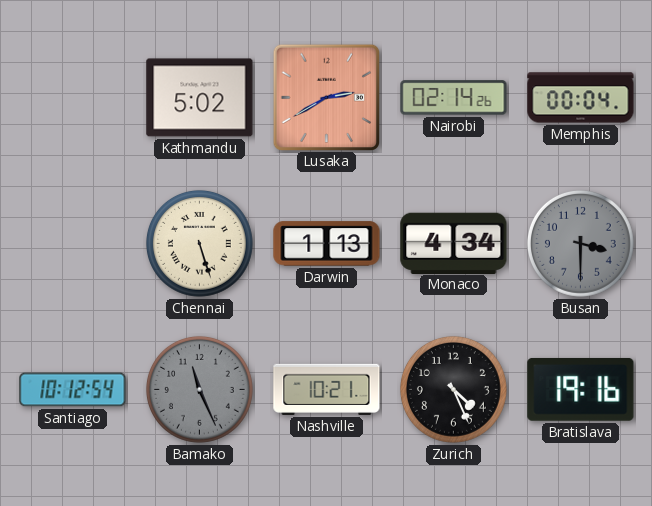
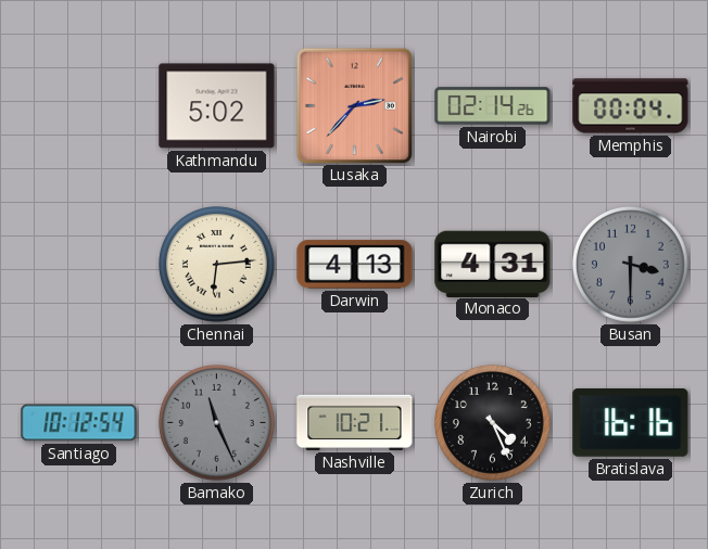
Lusaka: 2:40 -> 2:37 (354, 105)
Chennai: 5:27 -> 6:14 (216, 264)
Darwin: 1:13 -> 4:13 (355, 265)
Monaco: 4:34 -> 4:31 (493, 264)
Bratislava: 19:16 -> 16:16 (631, 422)
